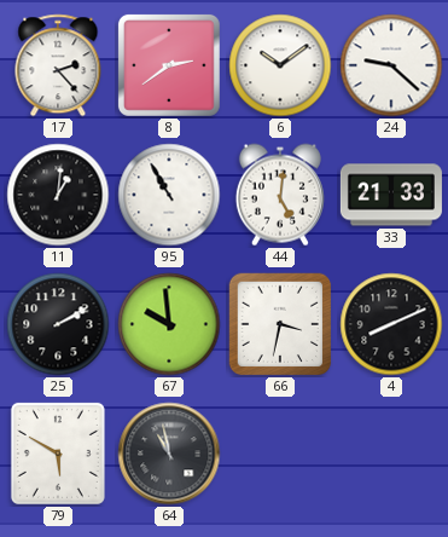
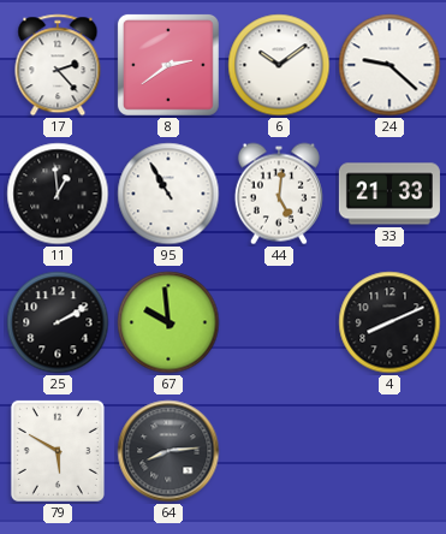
11: 1:01 -> 12:59 (58, 194)
66: 3:32 -> none (280, 324)
64: 10:58 -> 8:14 (168, 451)
